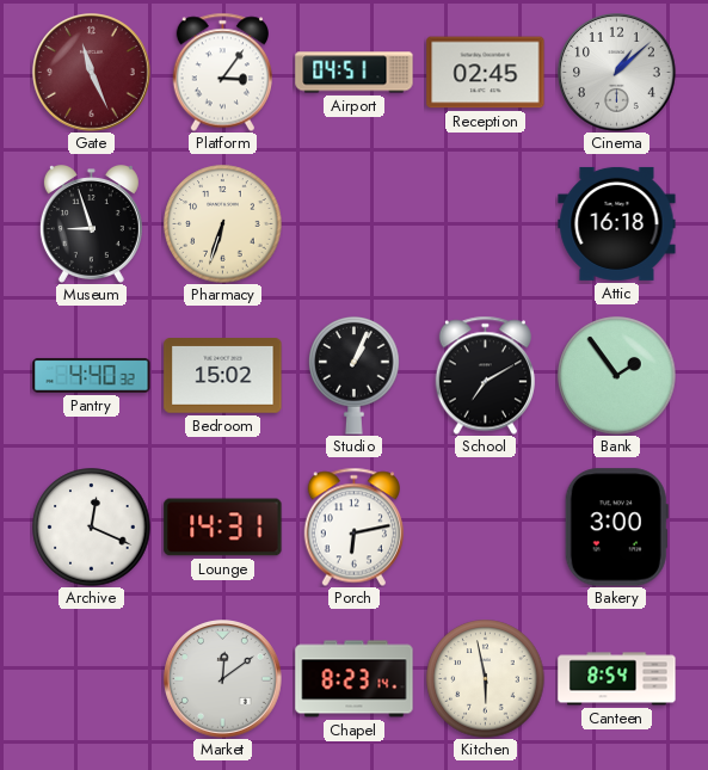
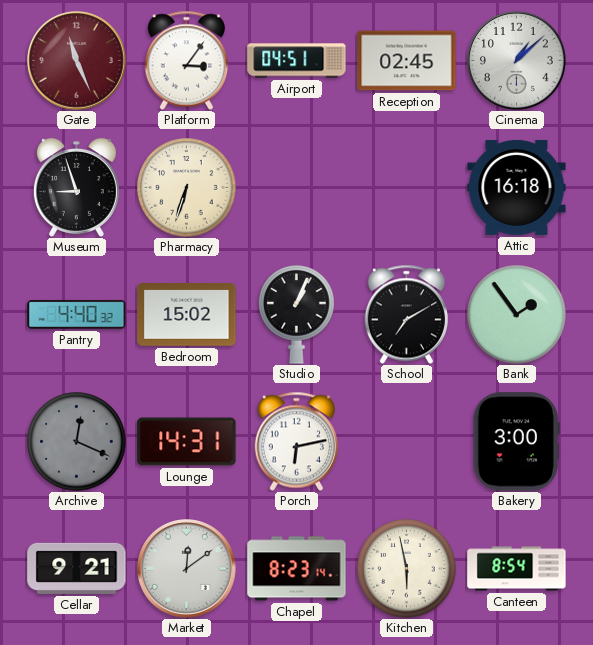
Archive dial: white -> grey (77, 442)
Cellar: none -> 9:21 (77, 568)
